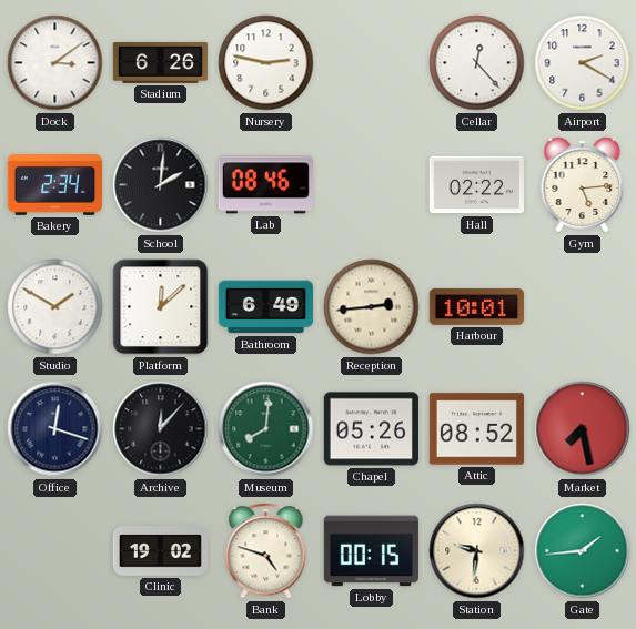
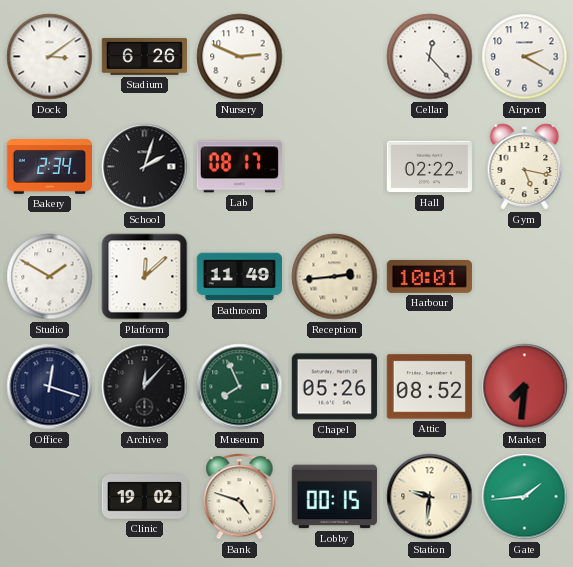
Nursery: 2:47 -> 2:49 (240, 57)
School: 2:01 -> 2:03 (145, 167)
Lab: 08:46 -> 08:17 (239, 167)
Gym: 5:14 -> 5:17 (525, 167)
Bathroom: 6:49 -> 11:49 (239, 277)
Museum: 8:01 -> 7:56 (240, 387)
Market: 7:28 -> 7:31 (525, 387)
